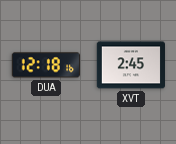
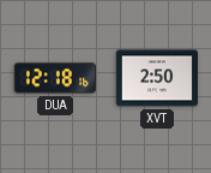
XVT: 2:45 -> 2:50 (156, 78)
